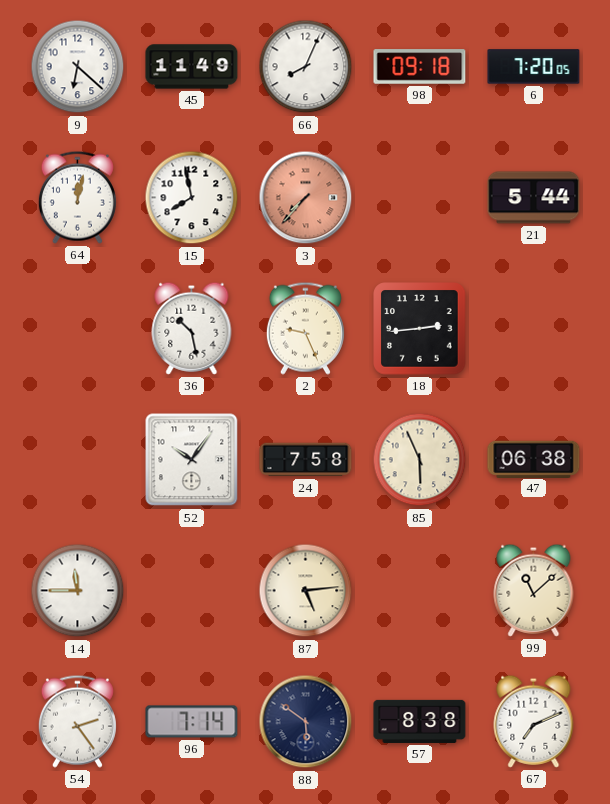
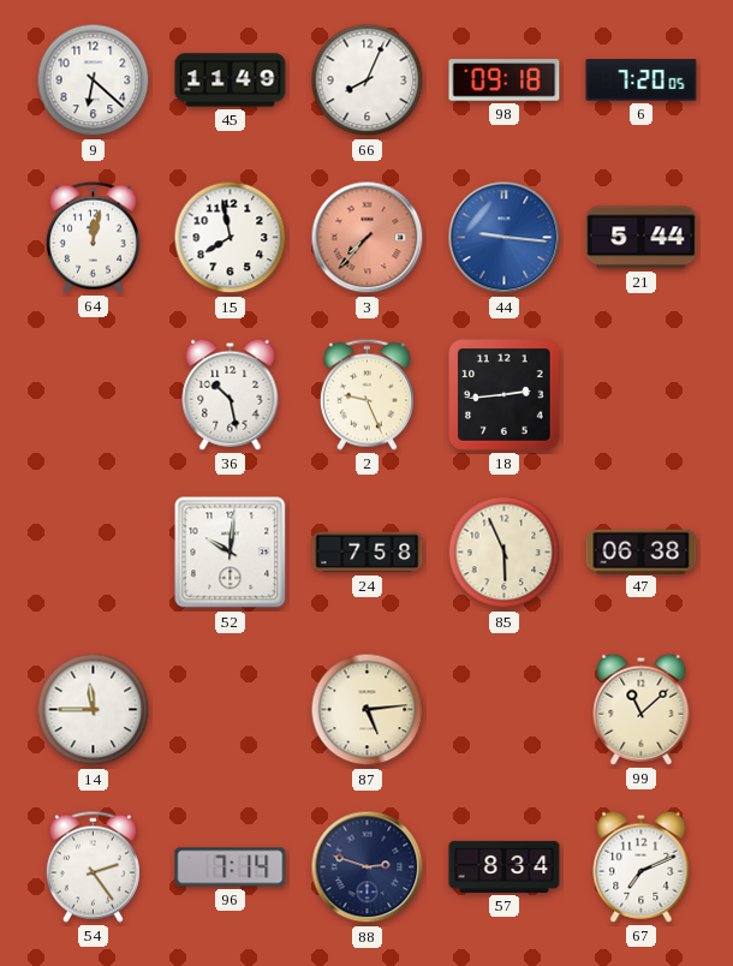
44: none -> 9:16 (505, 238)
52: 10:06 -> 10:01 (231, 553)
88: 5:51 -> 2:48 (368, 867)
57: 8:38 -> 8:34 (505, 866)
